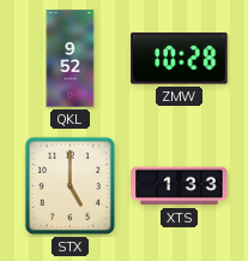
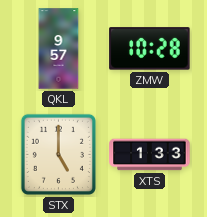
QKL: 9:52 -> 9:57 (59, 49)
